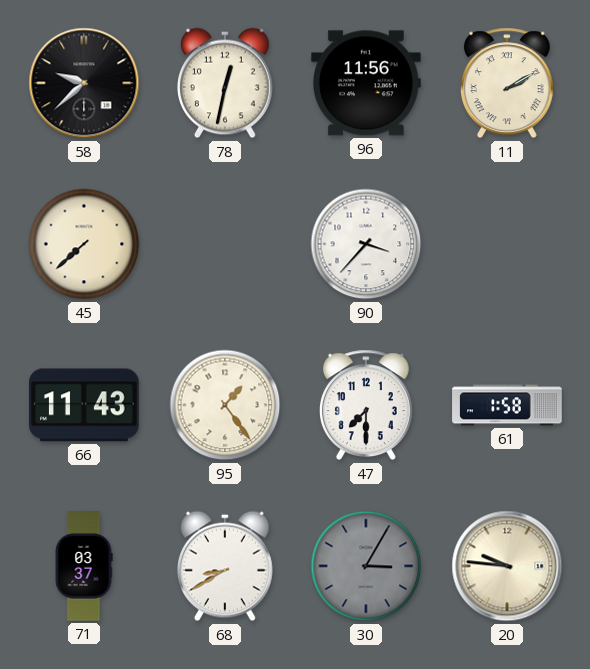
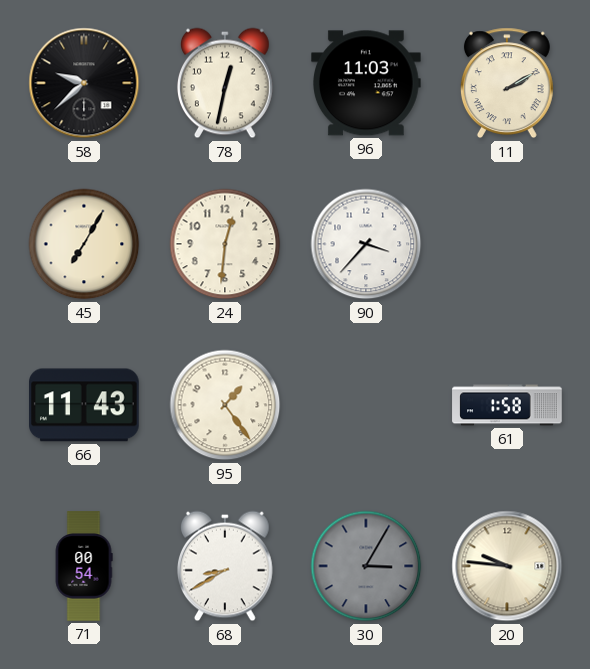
96: 11:56 -> 11:03 (367, 83)
45: 7:38 -> 7:05 (84, 244)
24: none -> 12:31 (225, 244)
47: 7:30 -> none (366, 405)
71: 03:37 -> 00:54 (84, 566)
